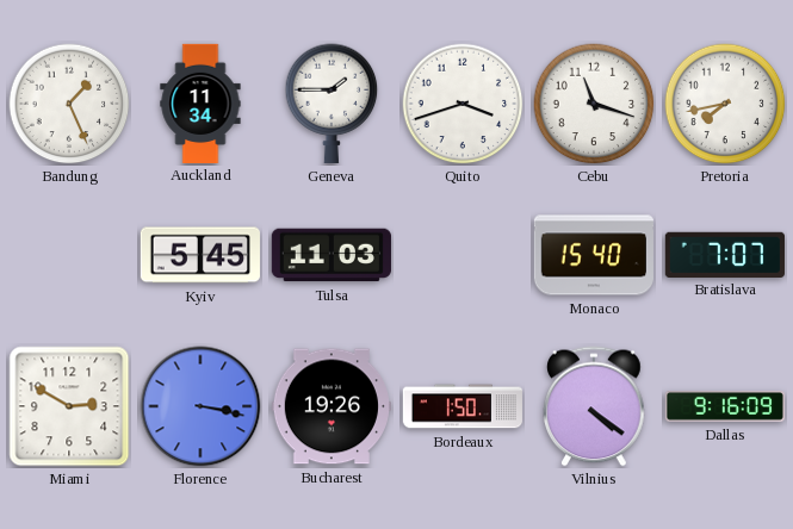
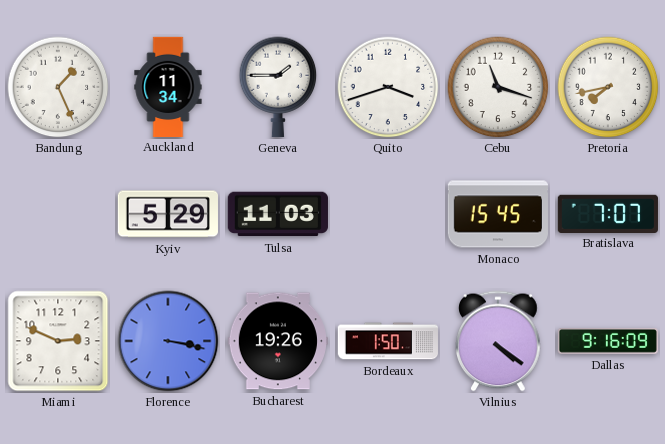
Kyiv: 5:45 -> 5:29 (168, 214)
Monaco: 15:40 -> 15:45 (498, 214)
Miami: 2:50 -> 2:49 (58, 341)
